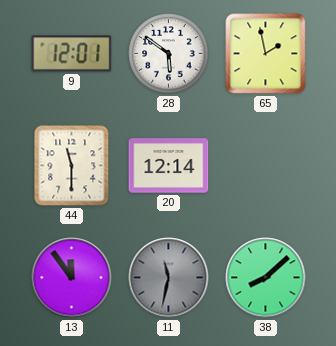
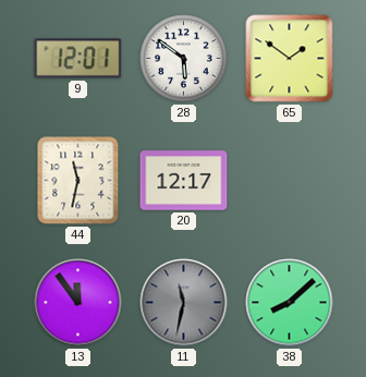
65: 1:58 -> 1:51 (290, 59)
44: 11:30 -> 11:32 (78, 181)
20: 12:14 -> 12:17 (184, 181)
